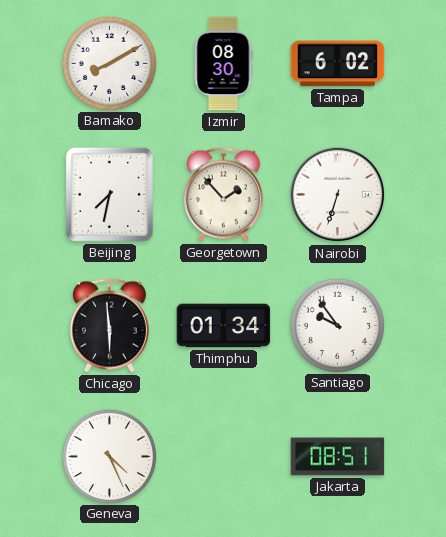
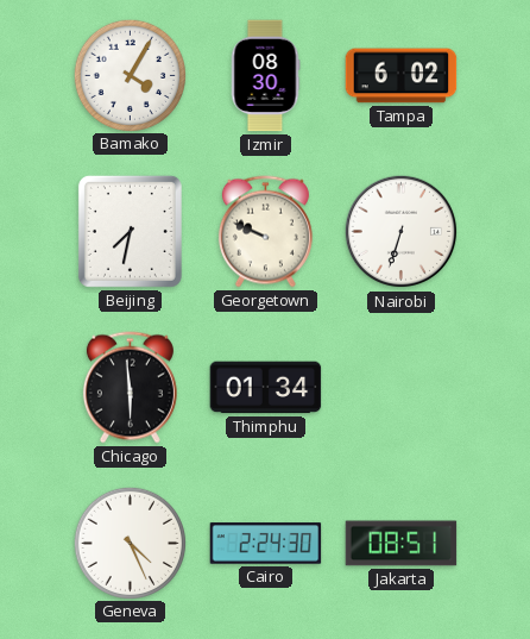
Bamako: 8:10 -> 4:05 (130, 75)
Georgetown: 1:53 -> 9:49 (265, 232)
Santiago: 9:54 -> none (337, 325)
Cairo: none -> 2:24 (266, 544)
